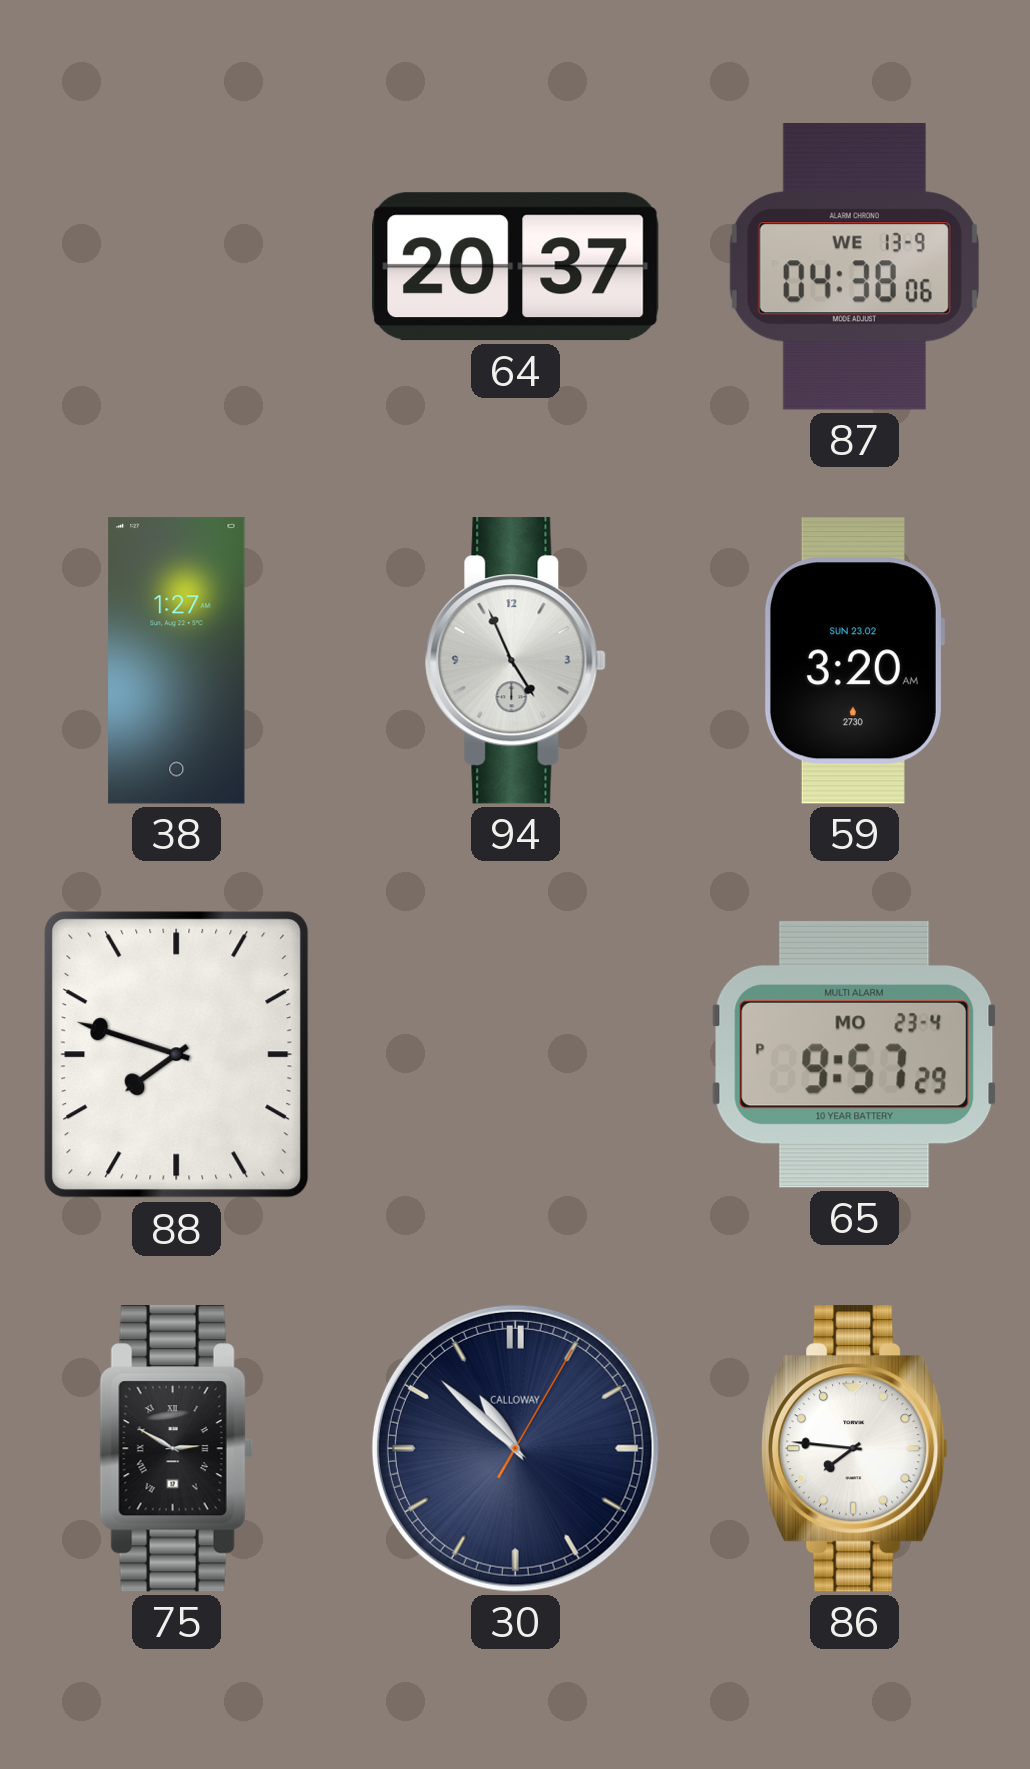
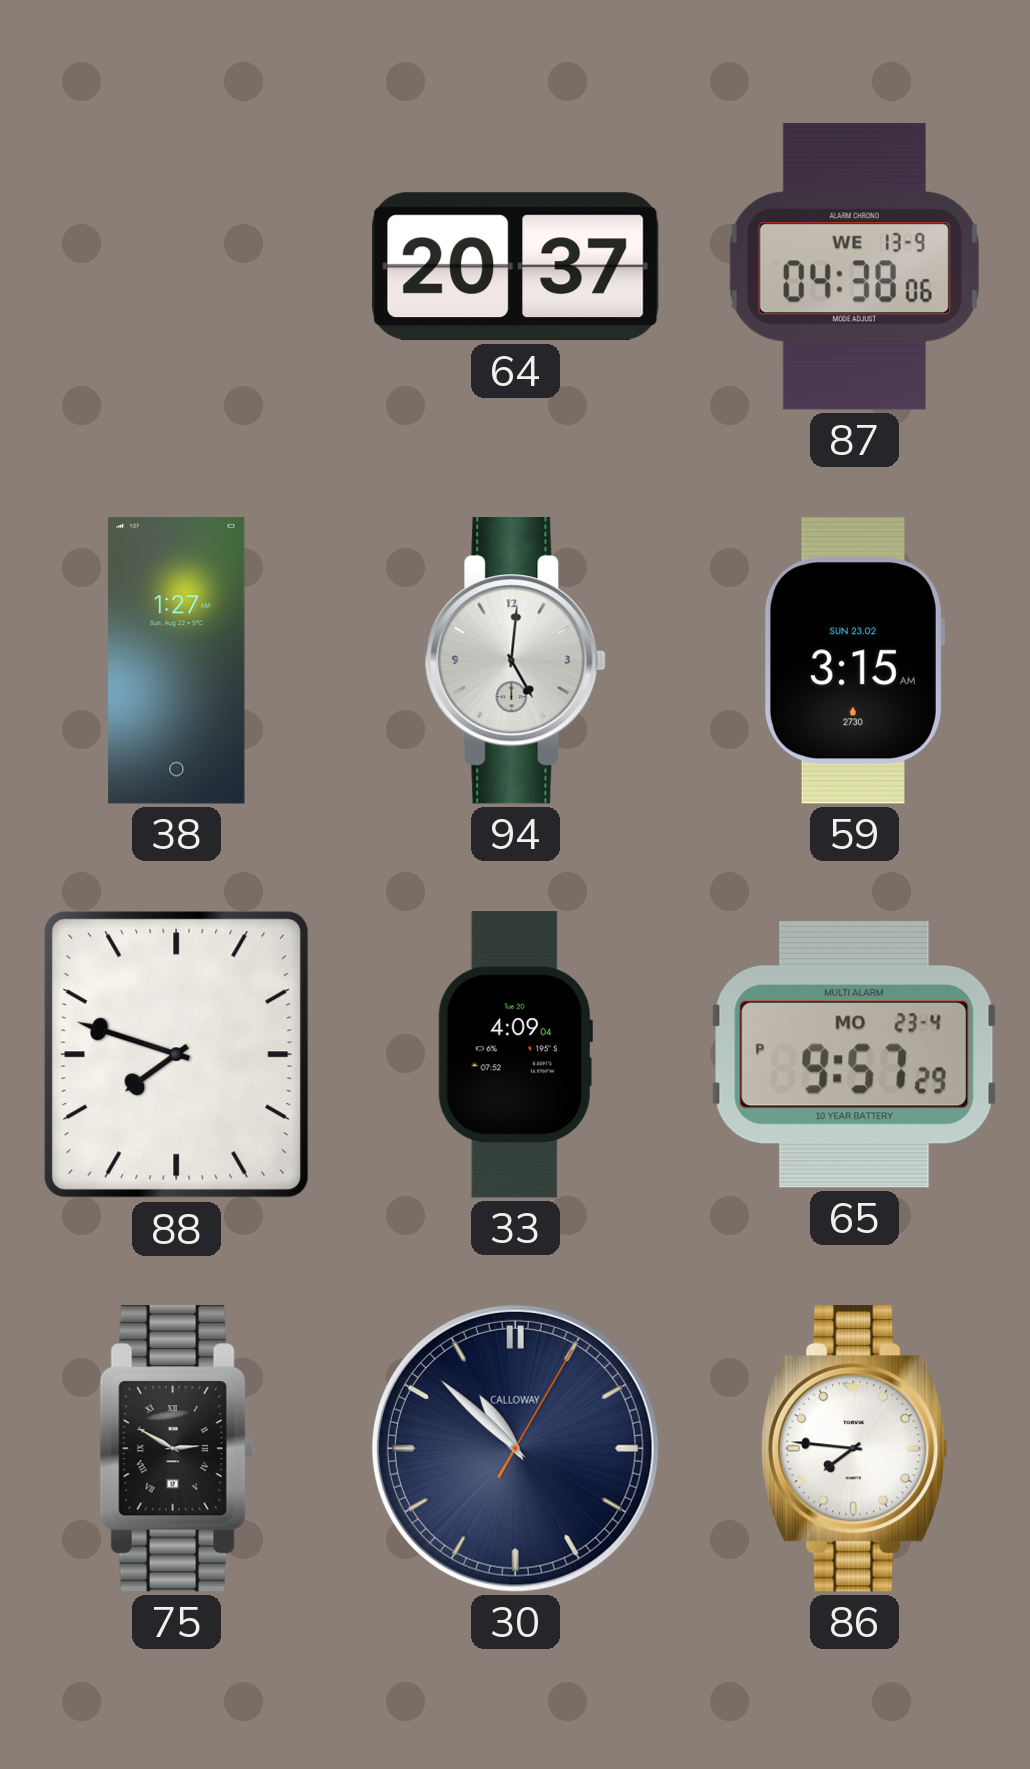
94: 4:56 -> 5:01 (515, 661)
59: 3:20 -> 3:15 (854, 661)
33: none -> 4:09 (515, 1055)
